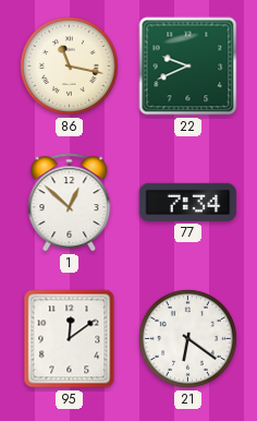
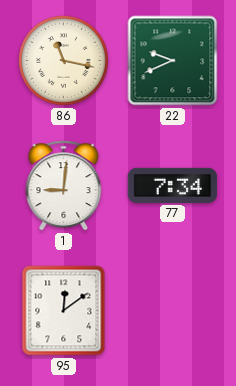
1: 12:52 -> 9:01 (64, 186)
21: 6:21 -> none (187, 338)
